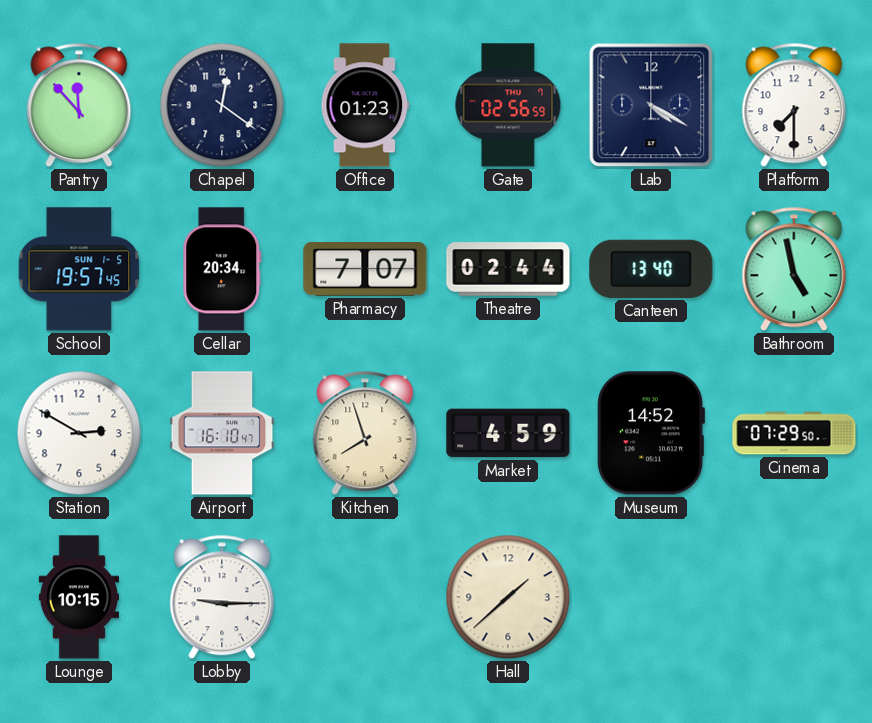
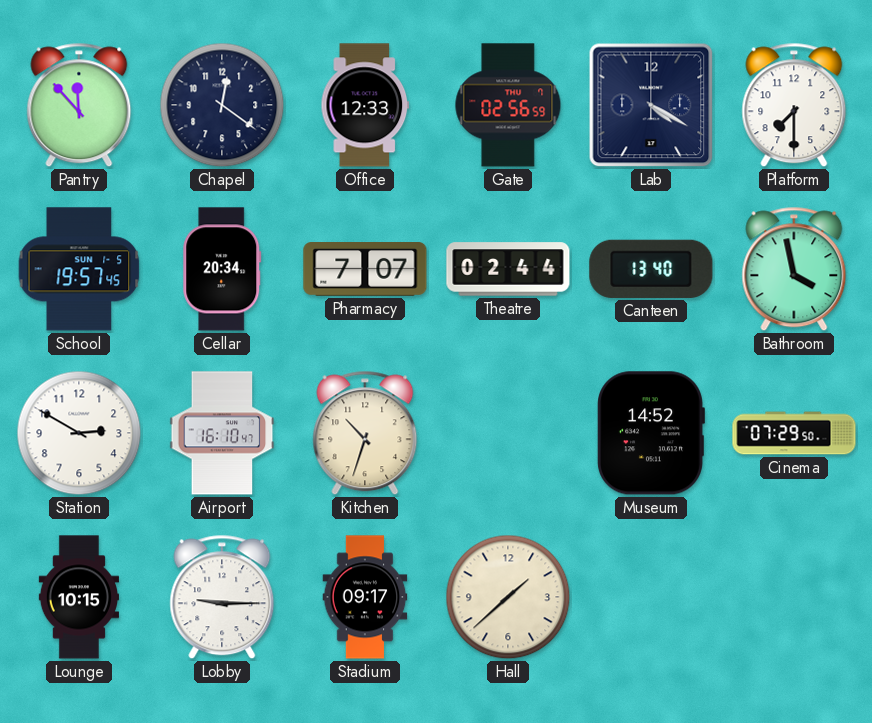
Office: 01:23 -> 12:33 (365, 105)
Bathroom: 4:58 -> 3:58 (794, 269)
Kitchen: 7:57 -> 10:33 (365, 433)
Market: 4:59 -> none (508, 433)
Stadium: none -> 09:17 (365, 597)
